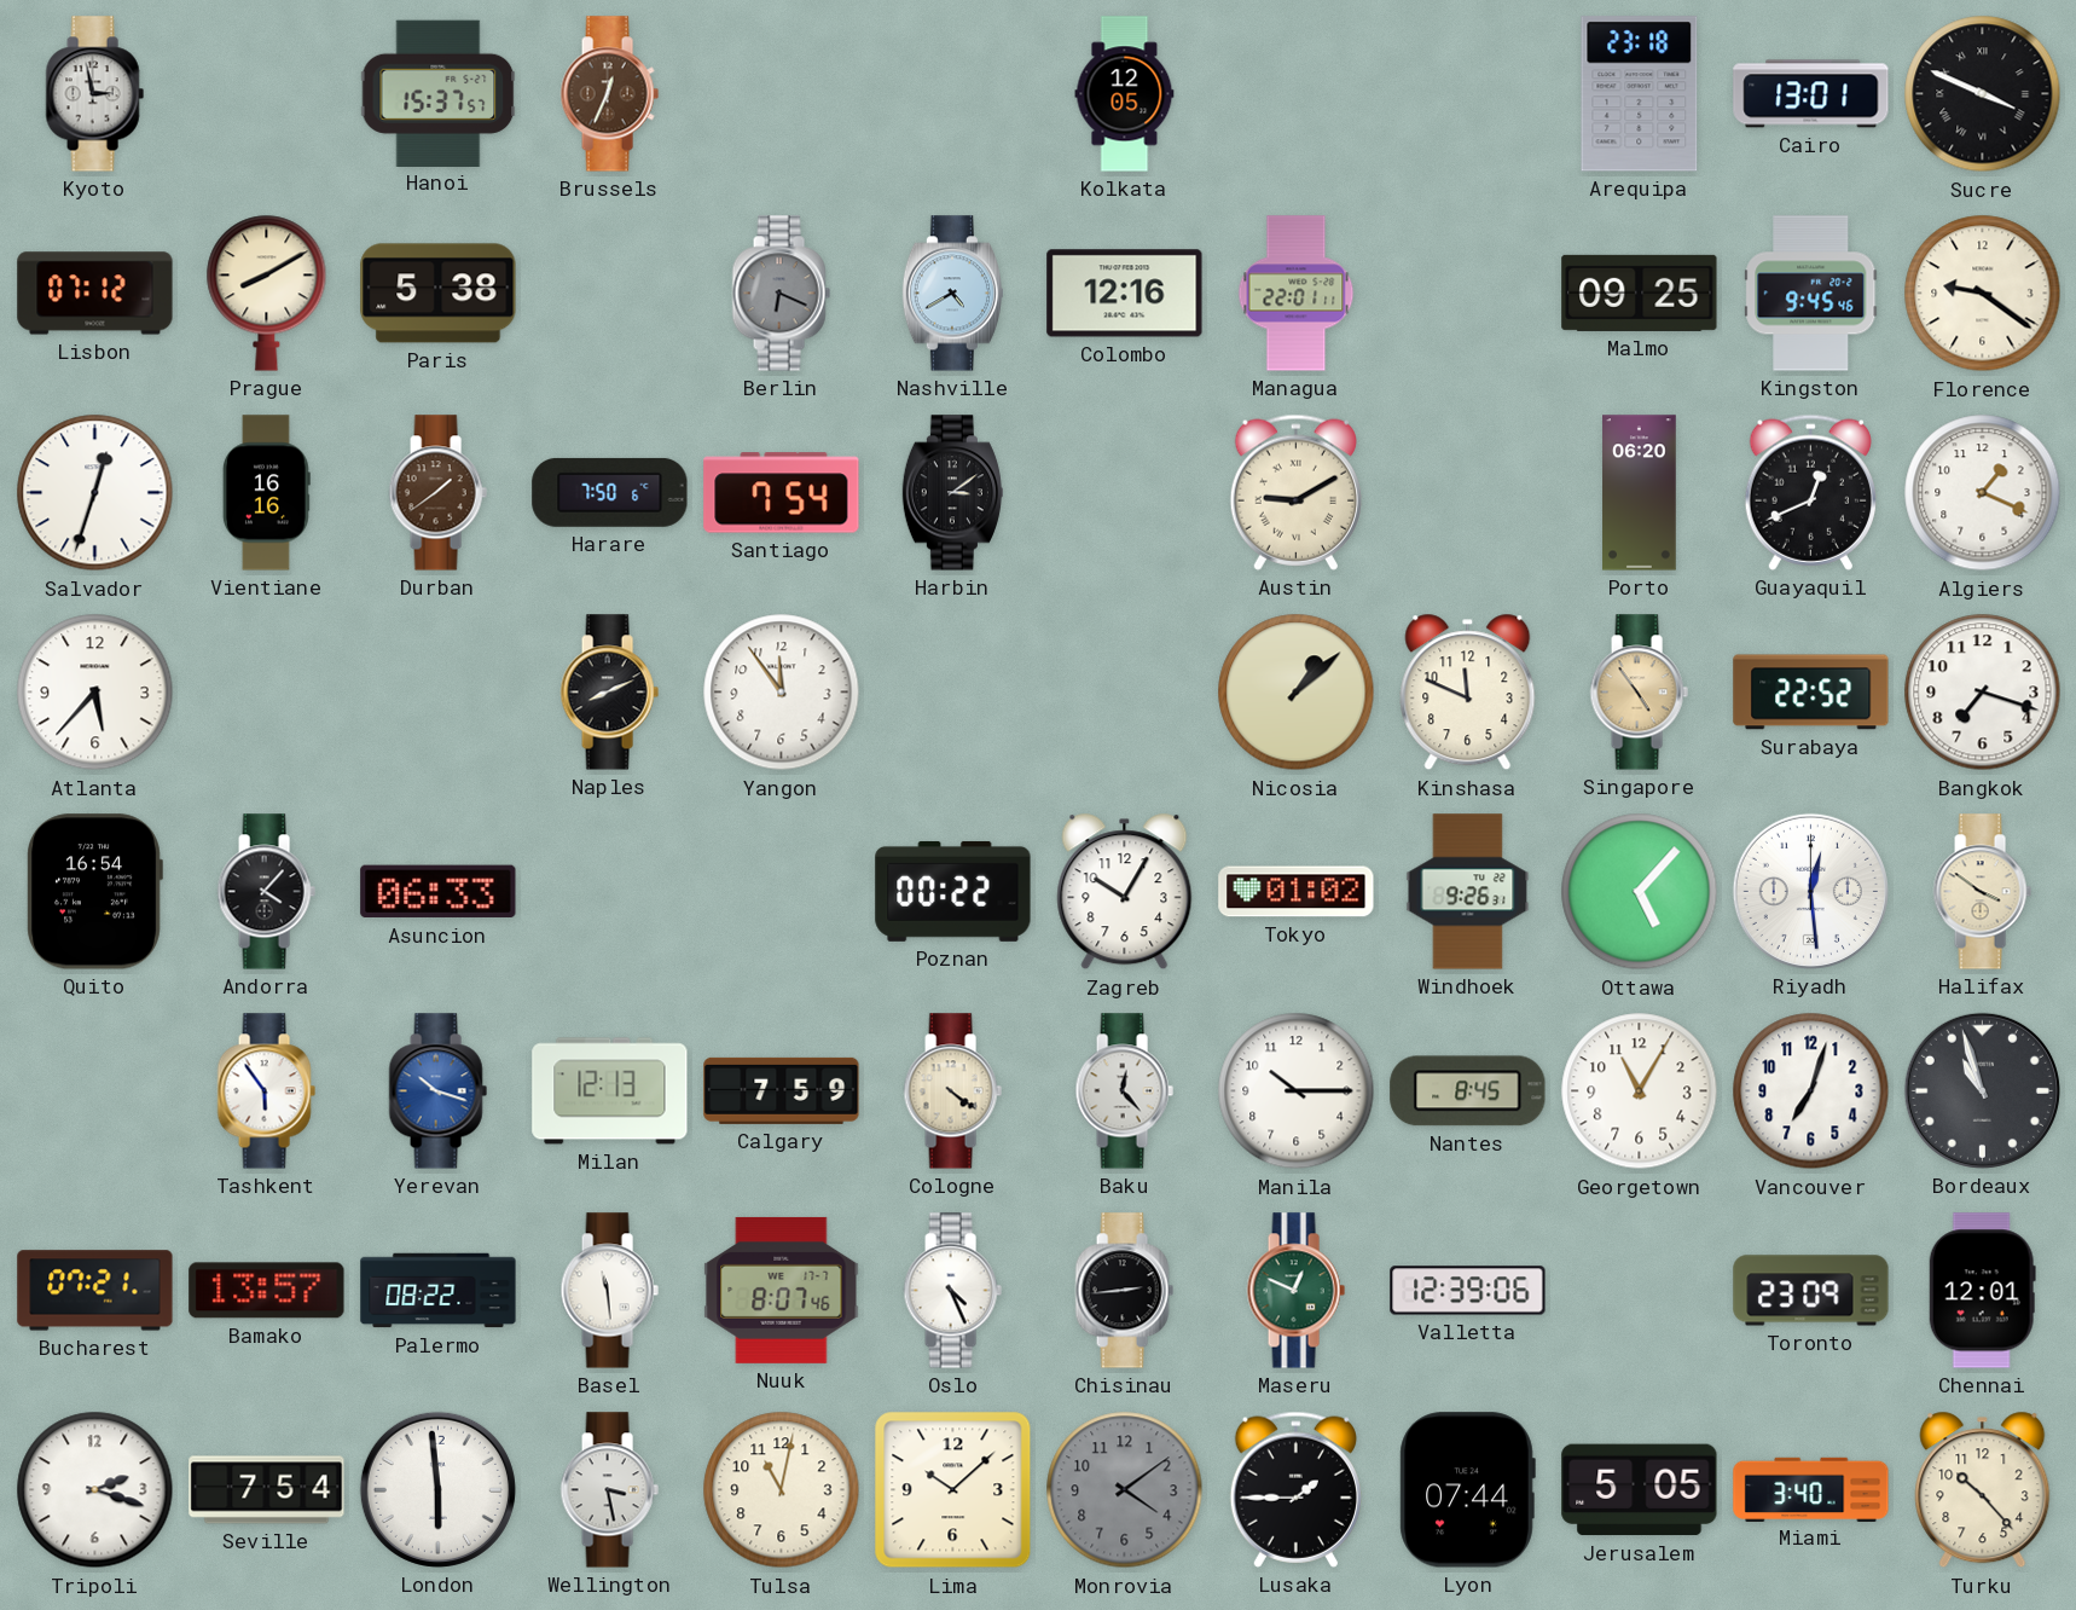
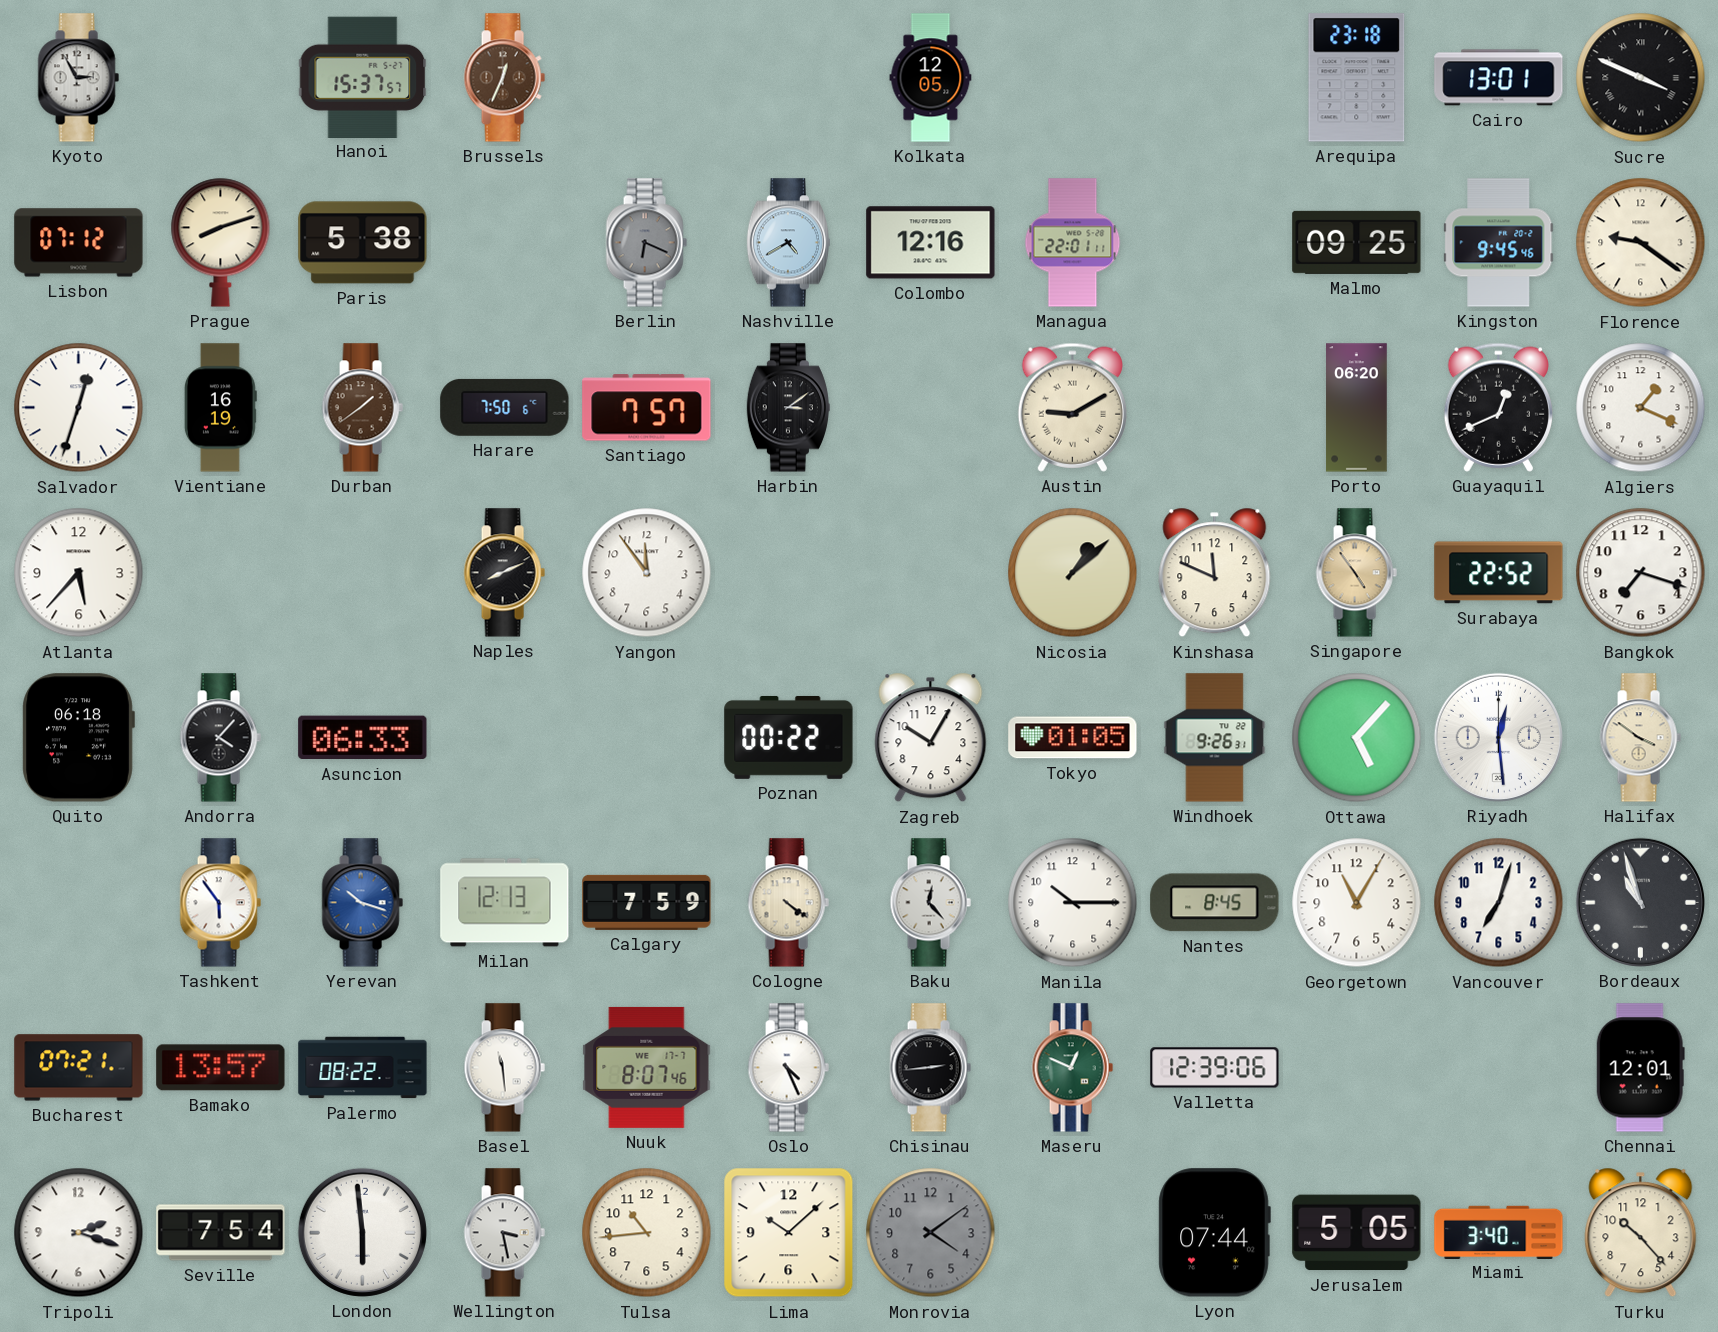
Kyoto: 2:58 -> 2:55 (78, 78)
Prague: 8:10 -> 8:12 (221, 242)
Vientiane: 16:16 -> 16:19 (220, 408)
Santiago: 7:54 -> 7:57 (647, 408)
Quito: 16:54 -> 06:18 (78, 738)
Tokyo: 01:02 -> 01:05 (1073, 738)
Toronto: 23:09 -> none (1811, 1291)
Tulsa: 11:02 -> 10:44 (647, 1233)
Lusaka: 1:45 -> none (1295, 1489)
